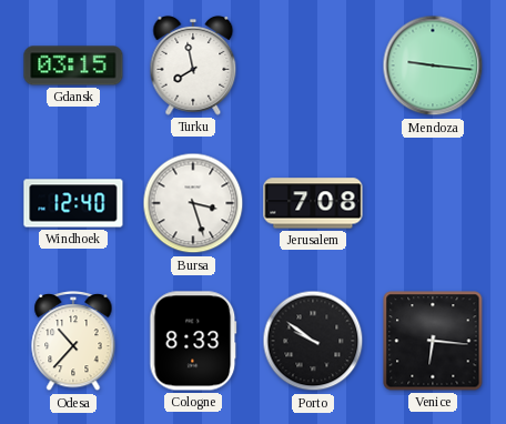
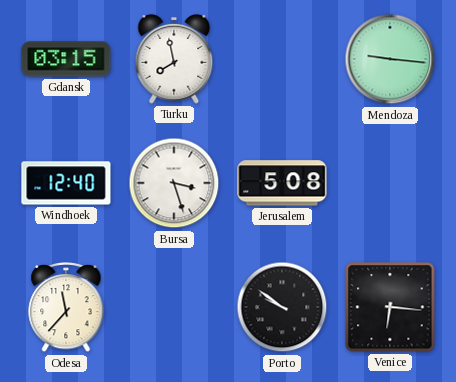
Jerusalem: 7:08 -> 5:08 (282, 183)
Odesa: 10:37 -> 11:37 (66, 307)
Cologne: 8:33 -> none (193, 341)
